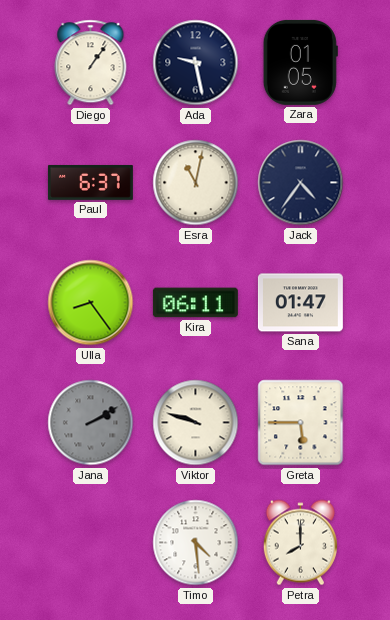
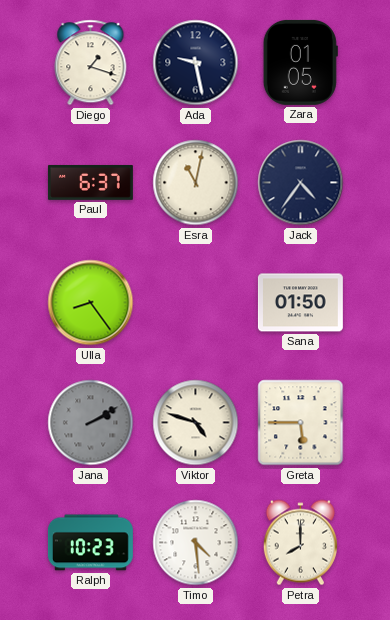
Diego: 1:06 -> 1:18 (91, 63)
Kira: 06:11 -> none (195, 303)
Sana: 01:47 -> 01:50 (300, 303)
Viktor: 9:48 -> 4:48 (196, 423)
Ralph: none -> 10:23 (90, 543)
